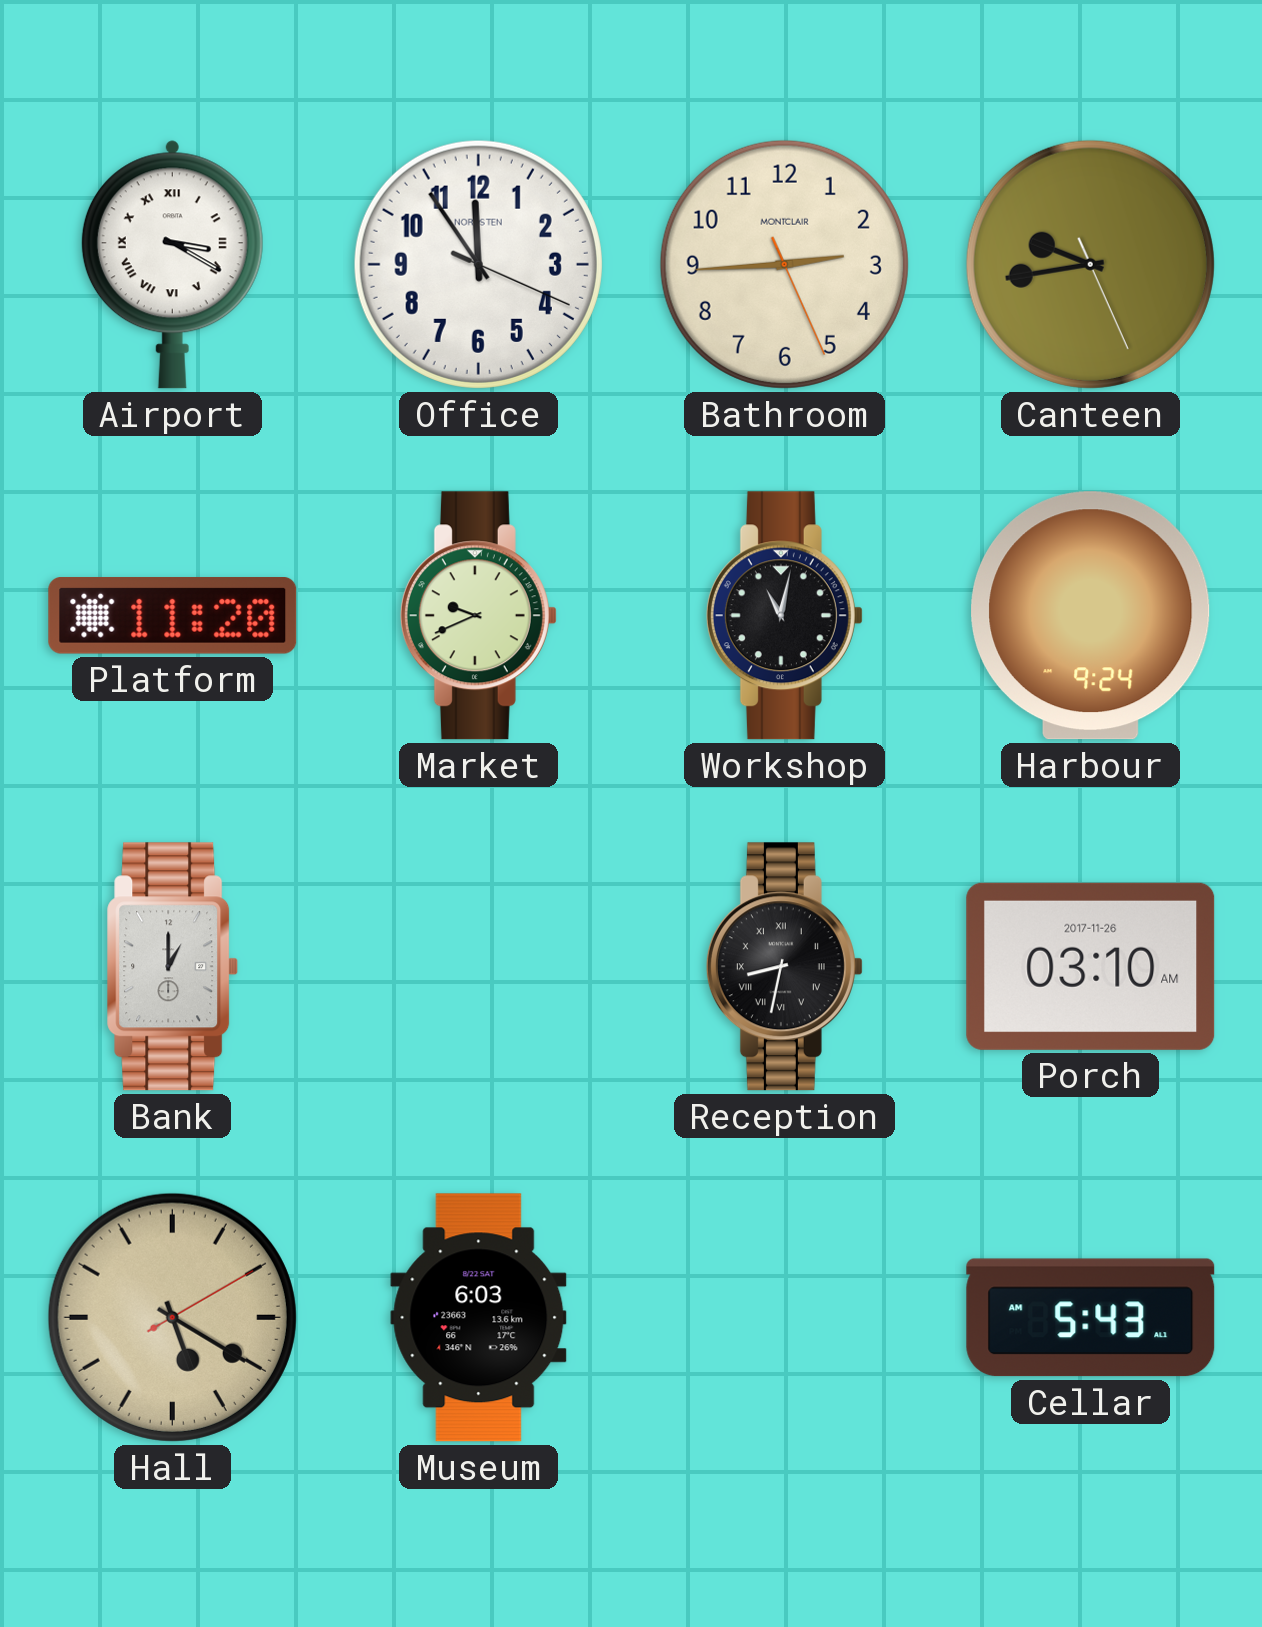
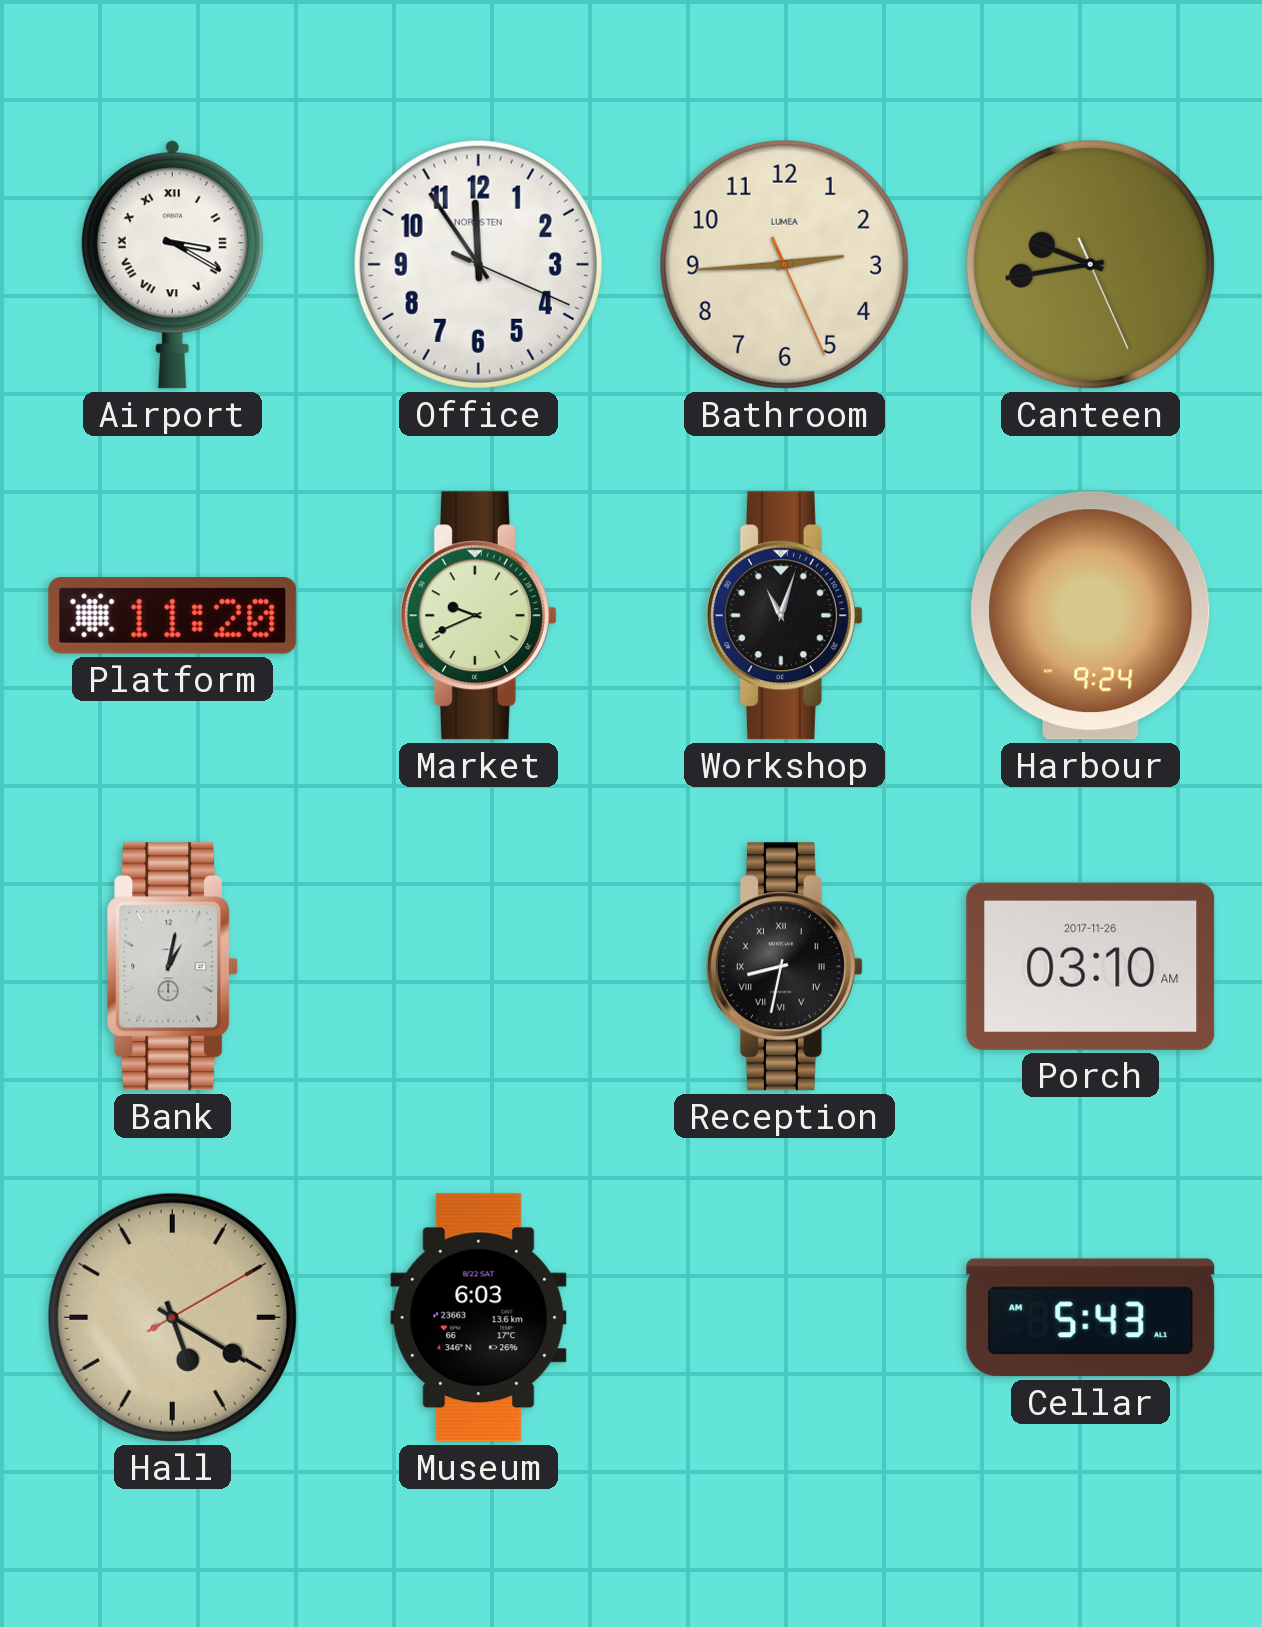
Bathroom brand: MONTCLAIR -> LUMEA (784, 264)
Workshop: 11:02 -> 11:03 (784, 616)
Bank: 1:00 -> 1:02 (173, 967)
